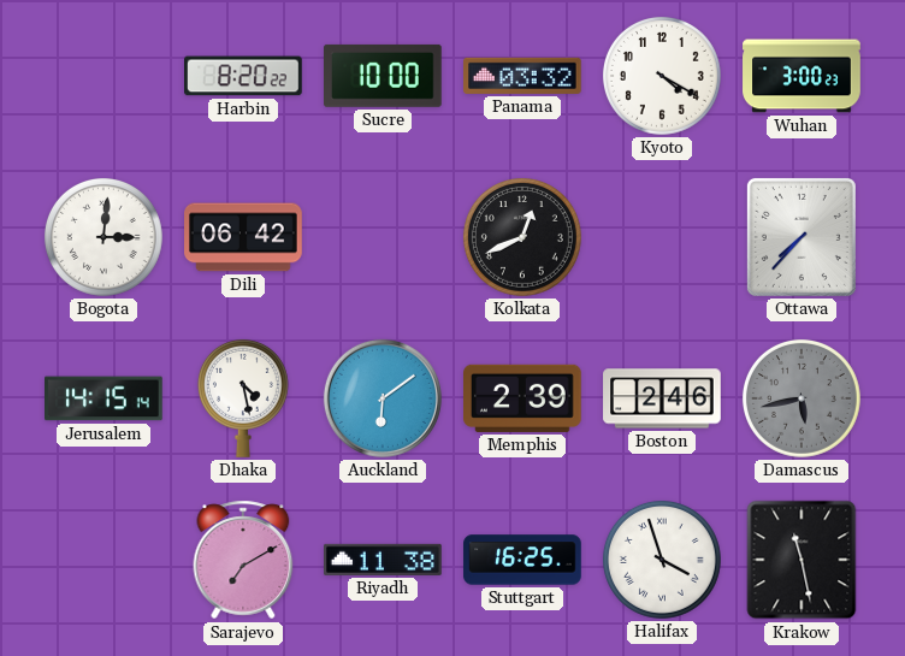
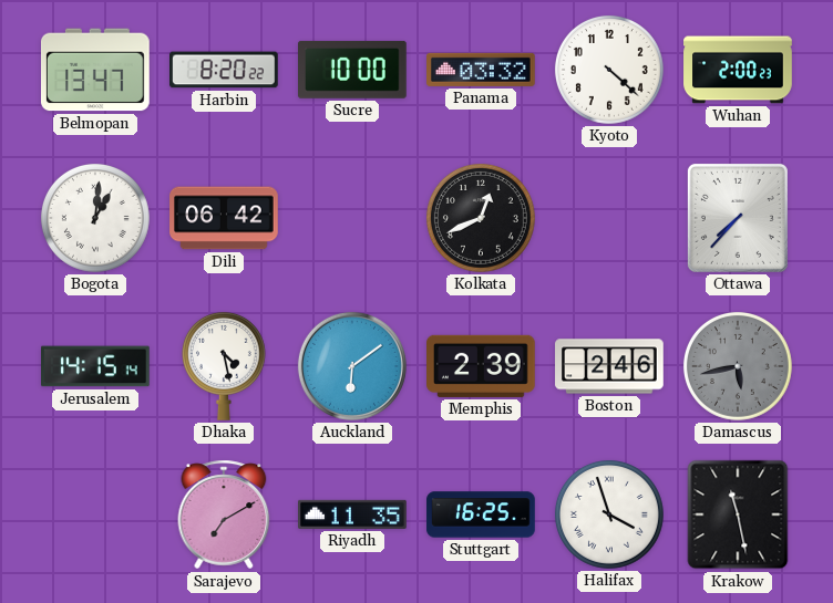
Belmopan: none -> 13:47 (96, 70)
Kyoto: 4:20 -> 4:22 (609, 70)
Wuhan: 3:00 -> 2:00 (738, 70)
Bogota: 3:01 -> 1:01 (95, 218)
Riyadh: 11:38 -> 11:35 (353, 514)
